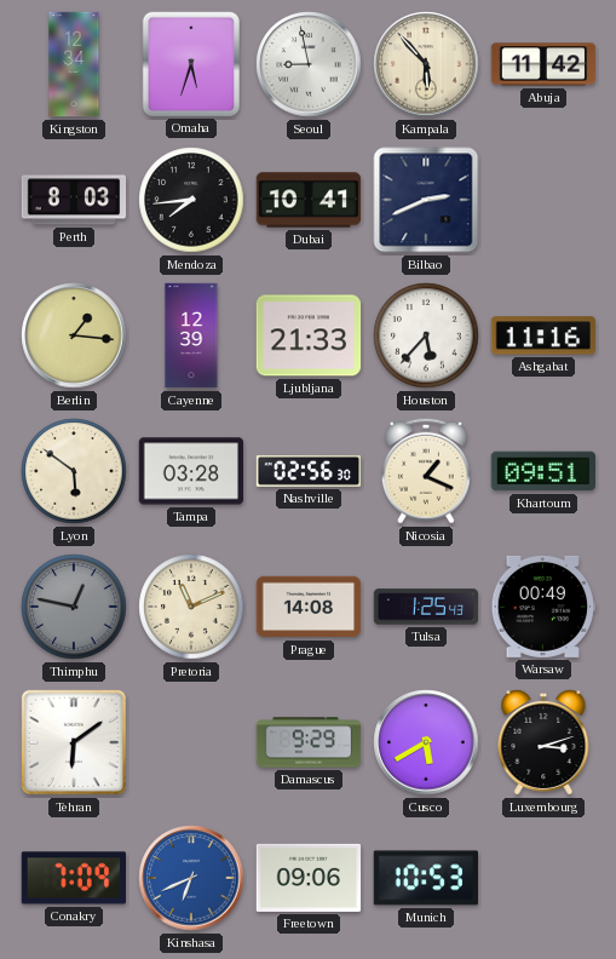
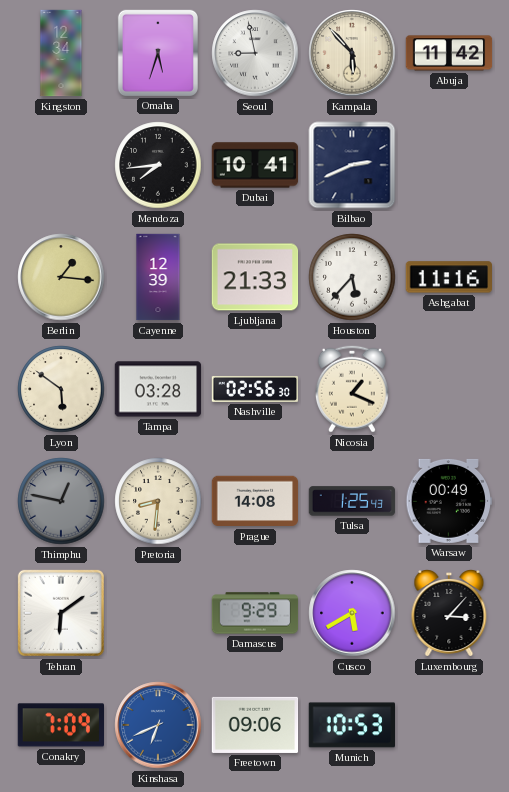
Perth: 8:03 -> none (74, 200)
Khartoum: 09:51 -> none (543, 471)
Pretoria: 11:11 -> 8:31 (158, 501)
Luxembourg: 3:12 -> 3:07 (449, 614)
